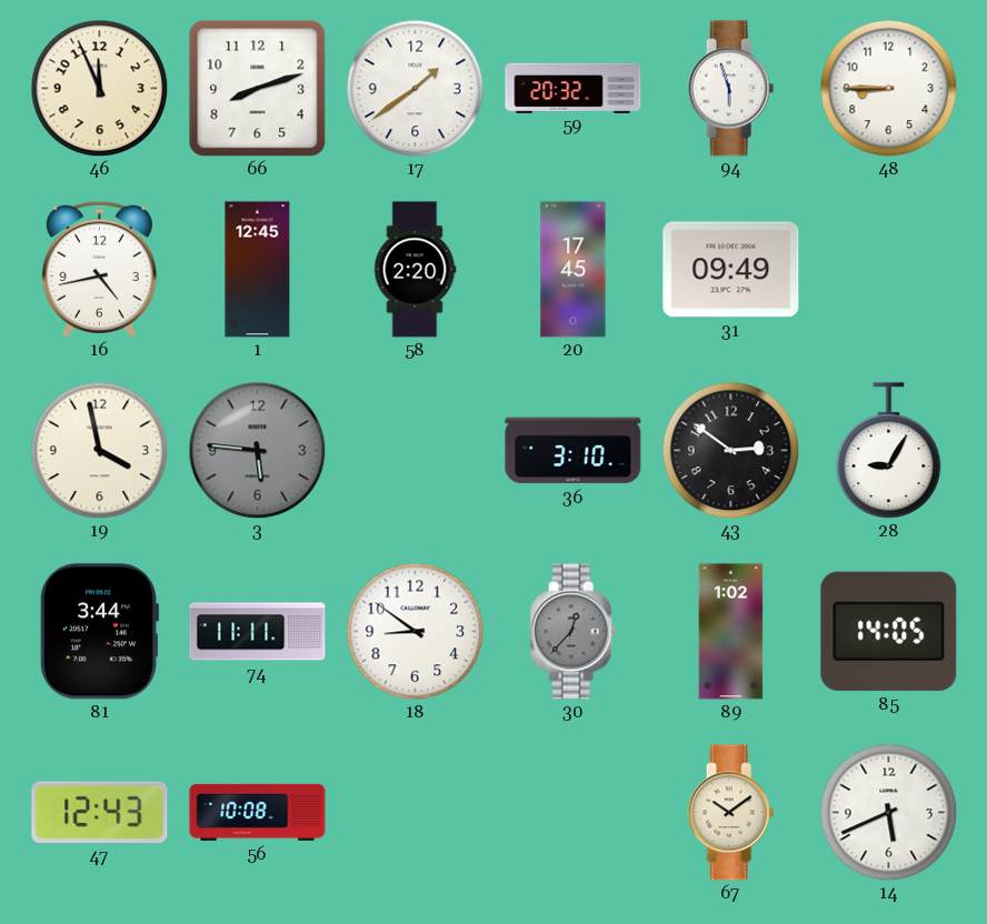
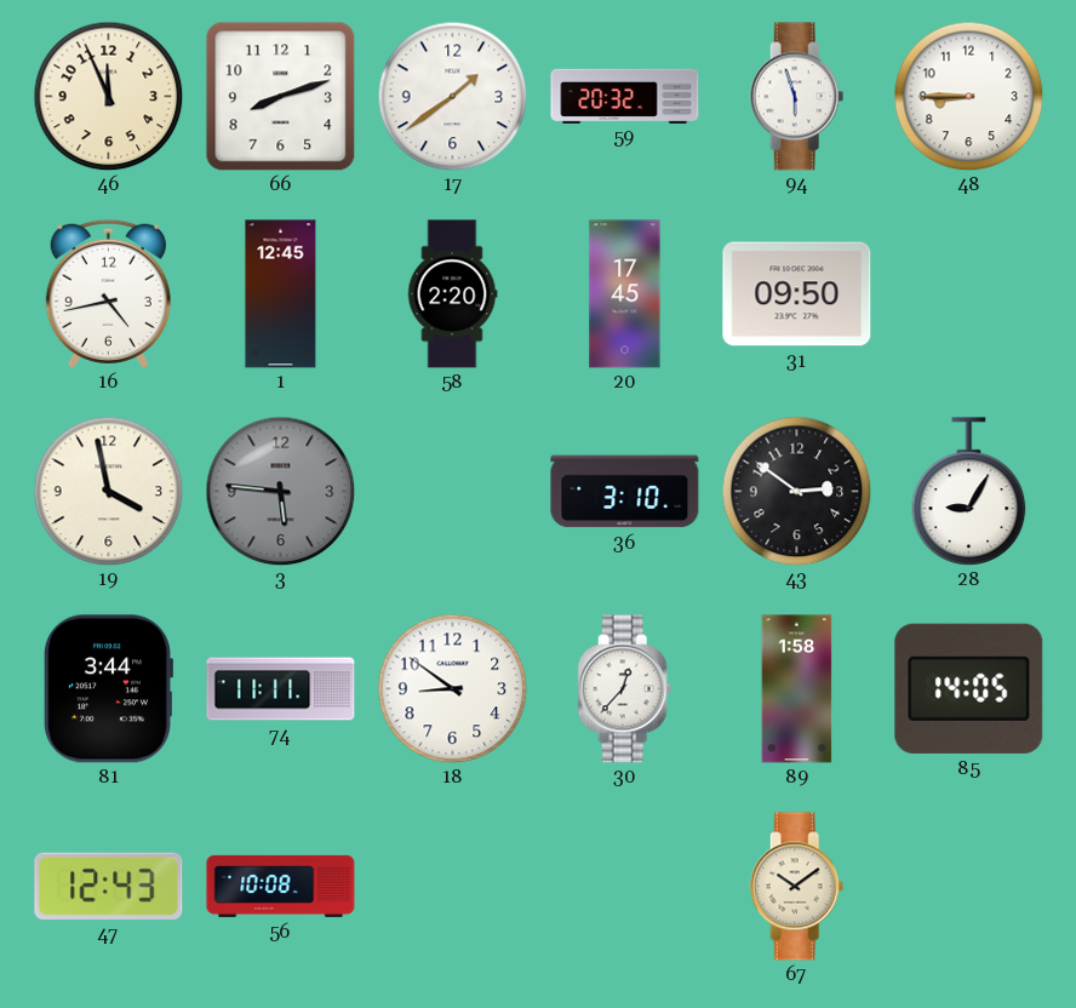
31: 09:49 -> 09:50 (797, 294)
30 dial: grey -> white (625, 689)
89: 1:02 -> 1:58 (797, 689)
14: 5:41 -> none (888, 812)
